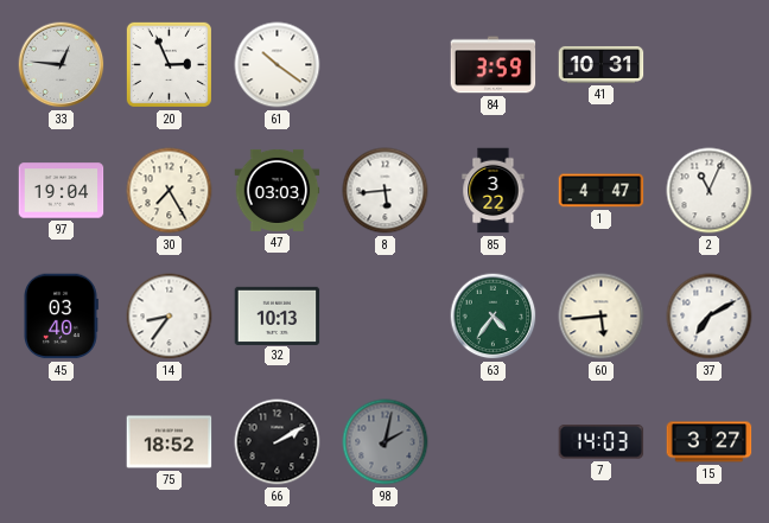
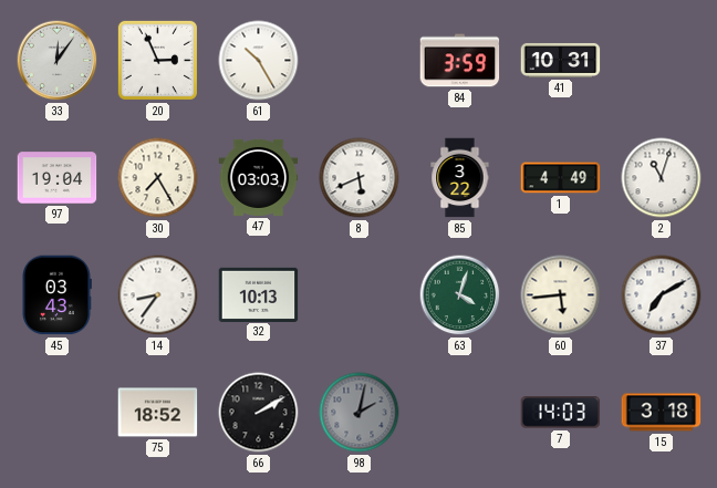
33: 12:46 -> 12:06 (58, 61)
61: 10:21 -> 10:25 (259, 61)
8: 5:44 -> 5:41 (360, 178)
1: 4:47 -> 4:49 (561, 178)
2: 11:04 -> 11:03 (662, 178)
45: 03:40 -> 03:43 (58, 295)
63: 4:36 -> 4:03 (460, 295)
15: 3:27 -> 3:18 (662, 413)
